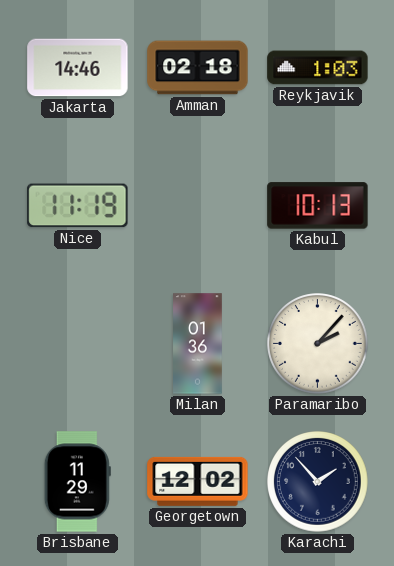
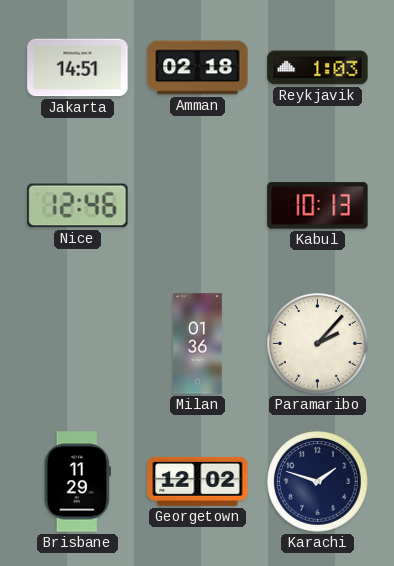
Jakarta: 14:46 -> 14:51 (78, 68)
Nice: 11:19 -> 12:46 (78, 206)
Karachi: 1:53 -> 1:48 (318, 482)
